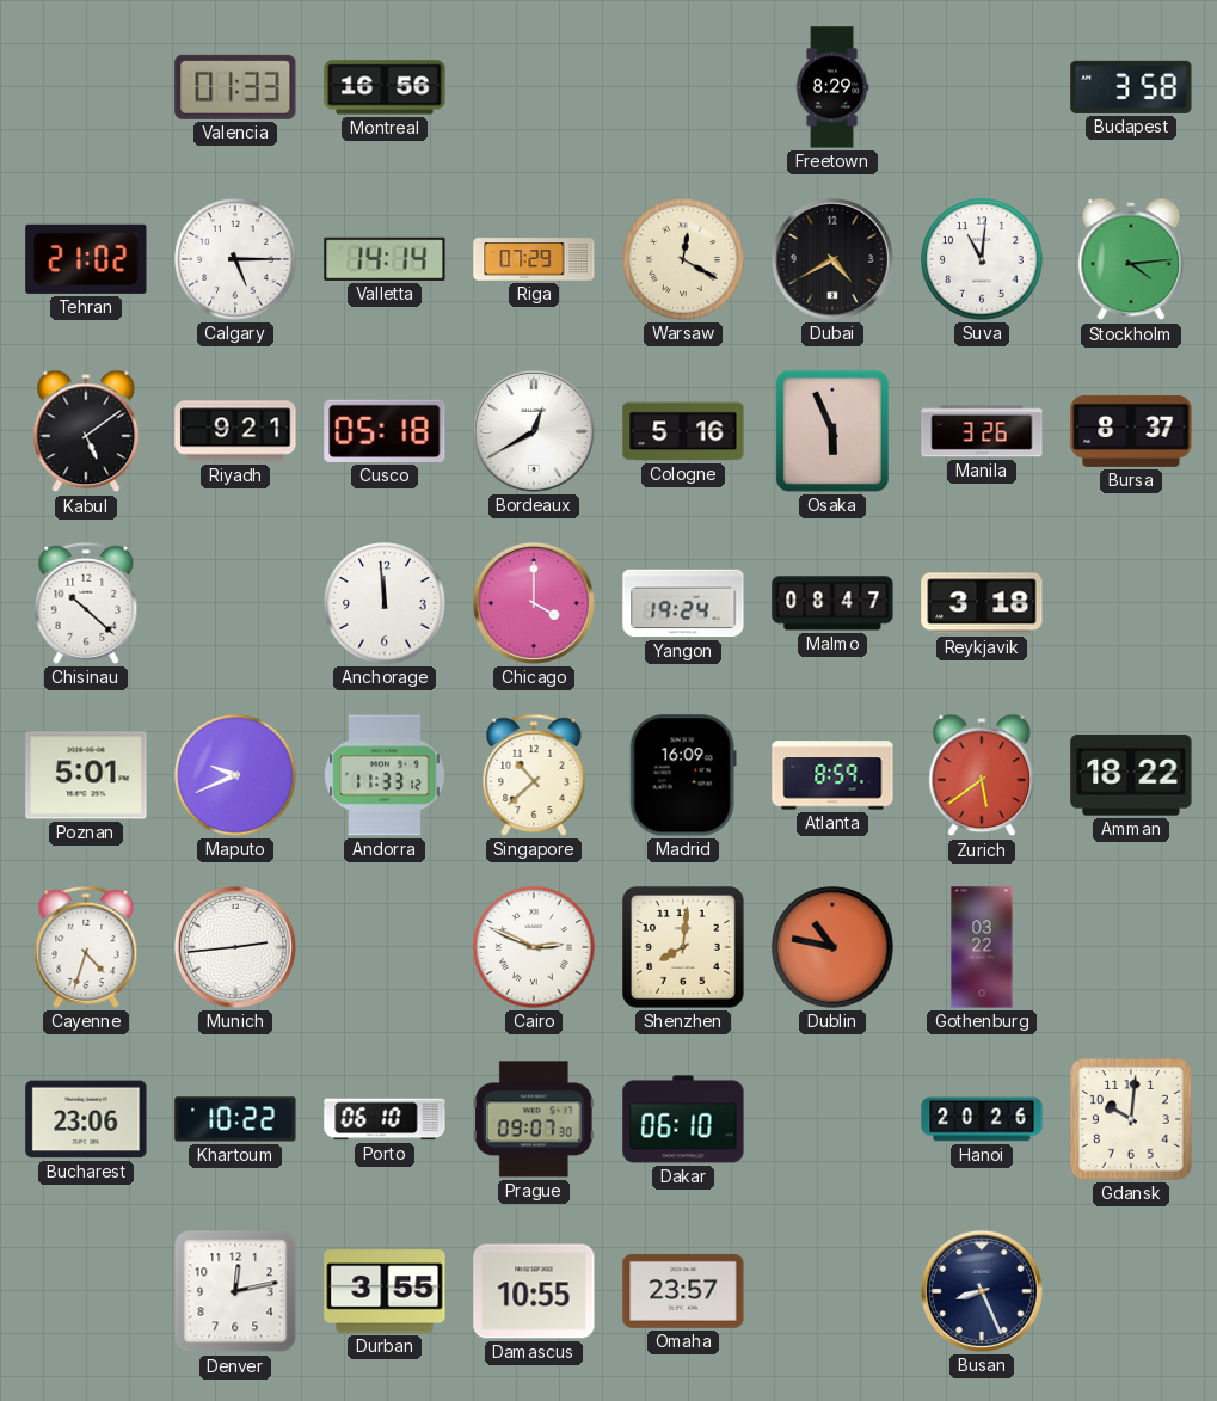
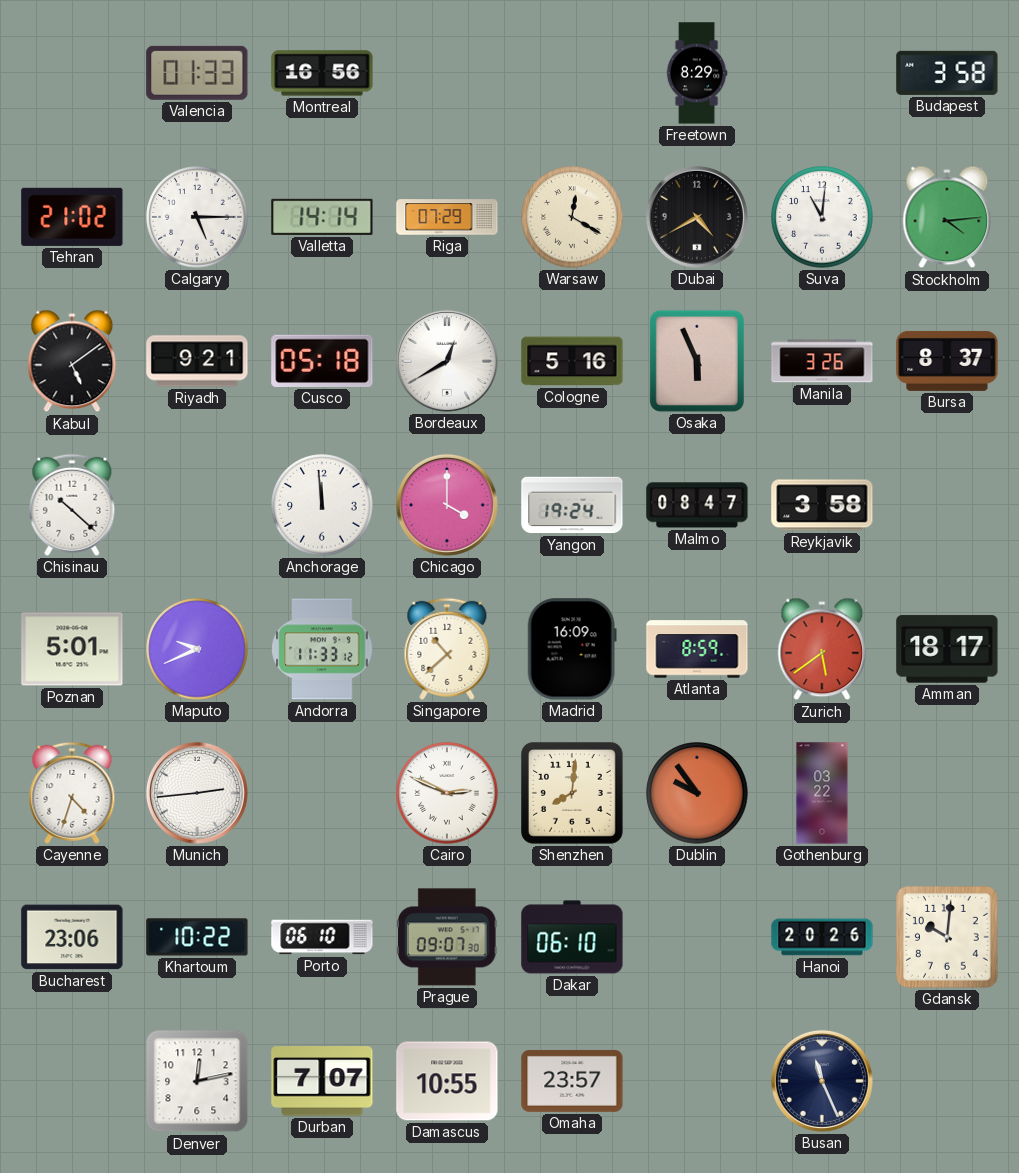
Reykjavik: 3:18 -> 3:58 (822, 505)
Amman: 18:22 -> 18:17 (947, 649)
Dublin: 10:47 -> 9:54 (697, 793)
Durban: 3:55 -> 7:07 (322, 1081)
Busan: 8:26 -> 11:26 (822, 1081)
